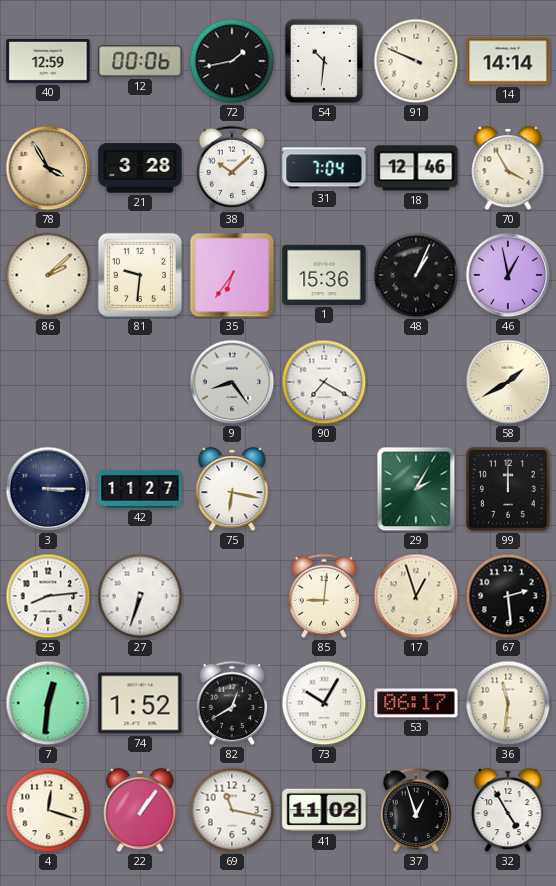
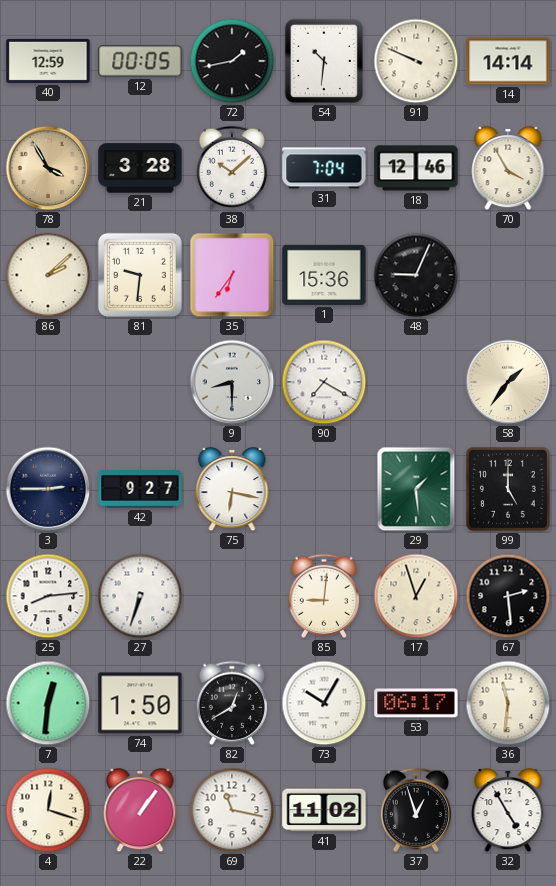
12: 00:06 -> 00:05 (140, 61)
48: 1:04 -> 9:04 (416, 275)
46: 12:58 -> none (508, 275)
9: 8:24 -> 8:30 (232, 382)
58: 1:40 -> 1:36 (508, 382)
3: 3:15 -> 2:45 (48, 489)
42: 11:27 -> 9:27 (140, 490)
29: 2:05 -> 1:29 (416, 489)
99: 12:00 -> 5:00 (508, 489)
74: 1:52 -> 1:50 (140, 703)
